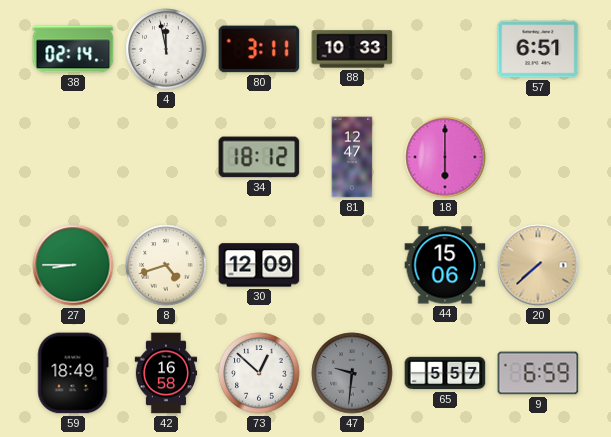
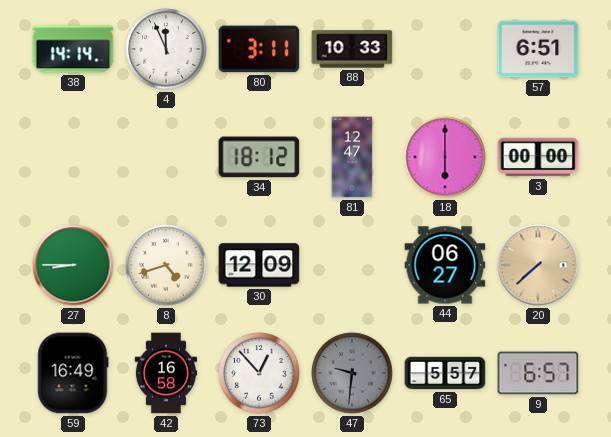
38: 02:14 -> 14:14 (73, 49)
4: 11:58 -> 11:56 (166, 49)
3: none -> 00:00 (538, 157)
44: 15:06 -> 06:27 (445, 265)
59: 18:49 -> 16:49 (73, 373)
73: 12:52 -> 12:53 (259, 373)
9: 6:59 -> 6:57 (538, 373)
